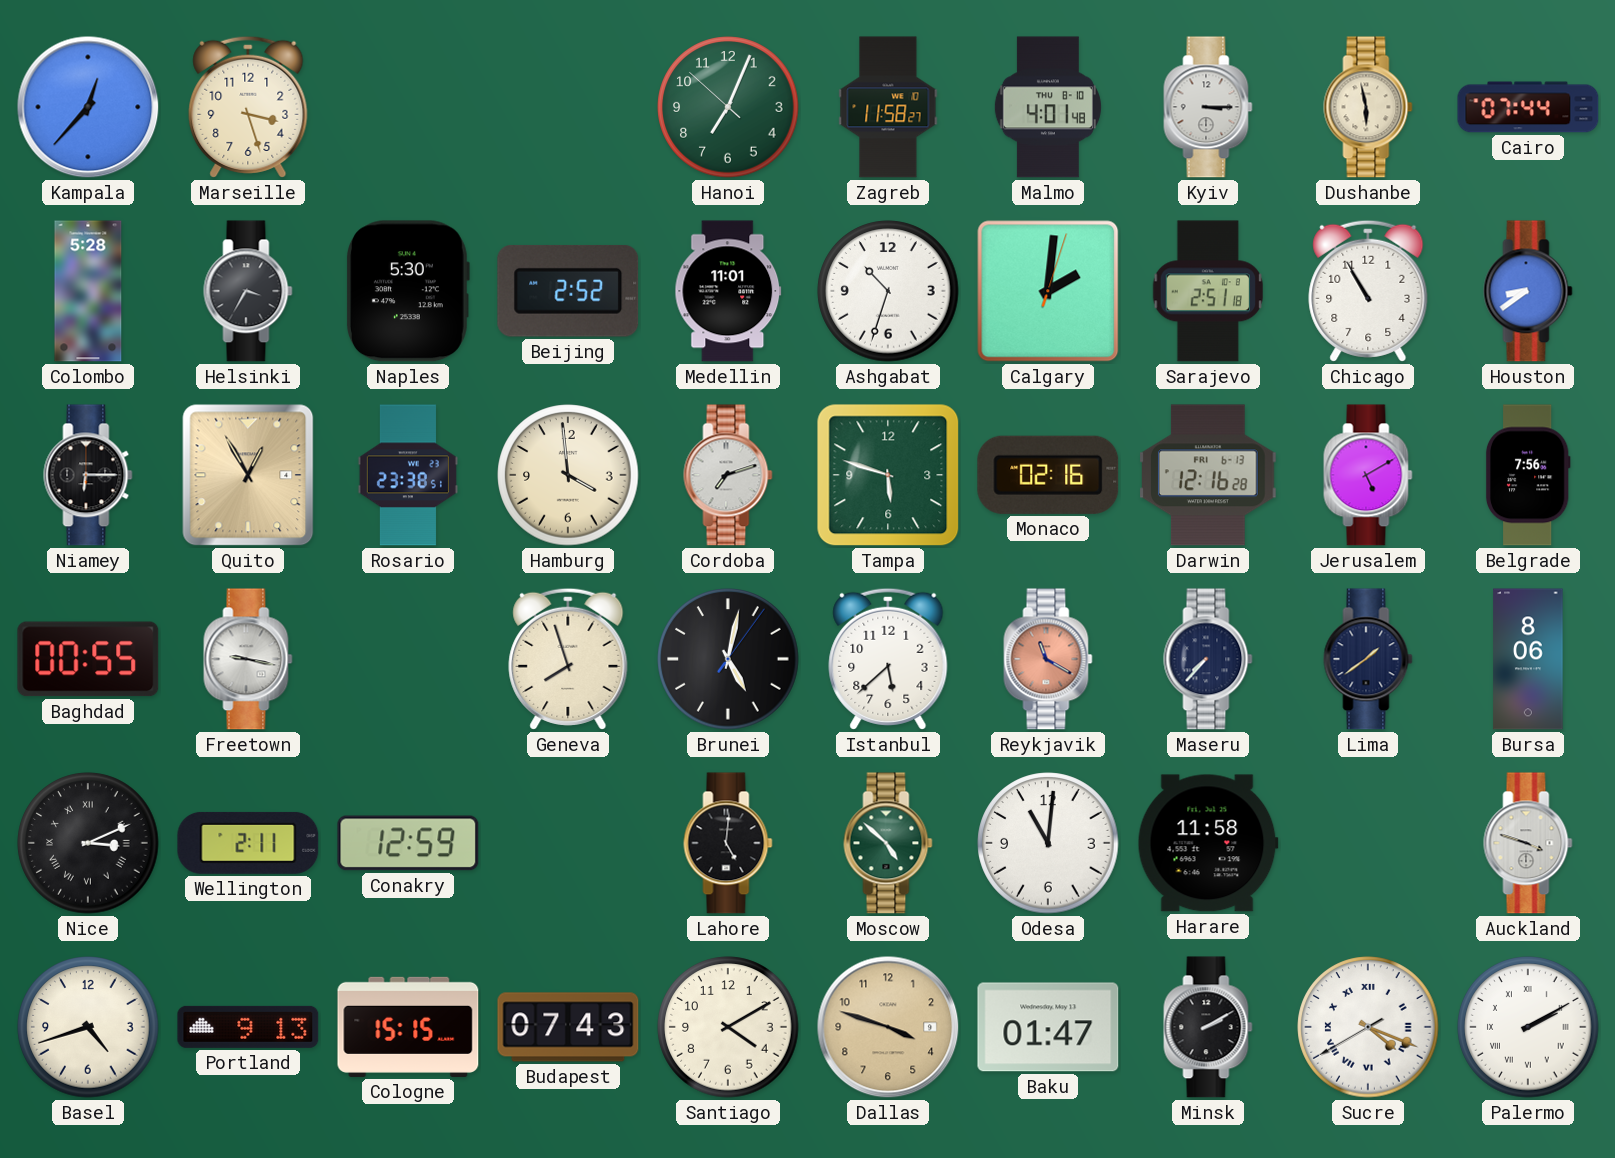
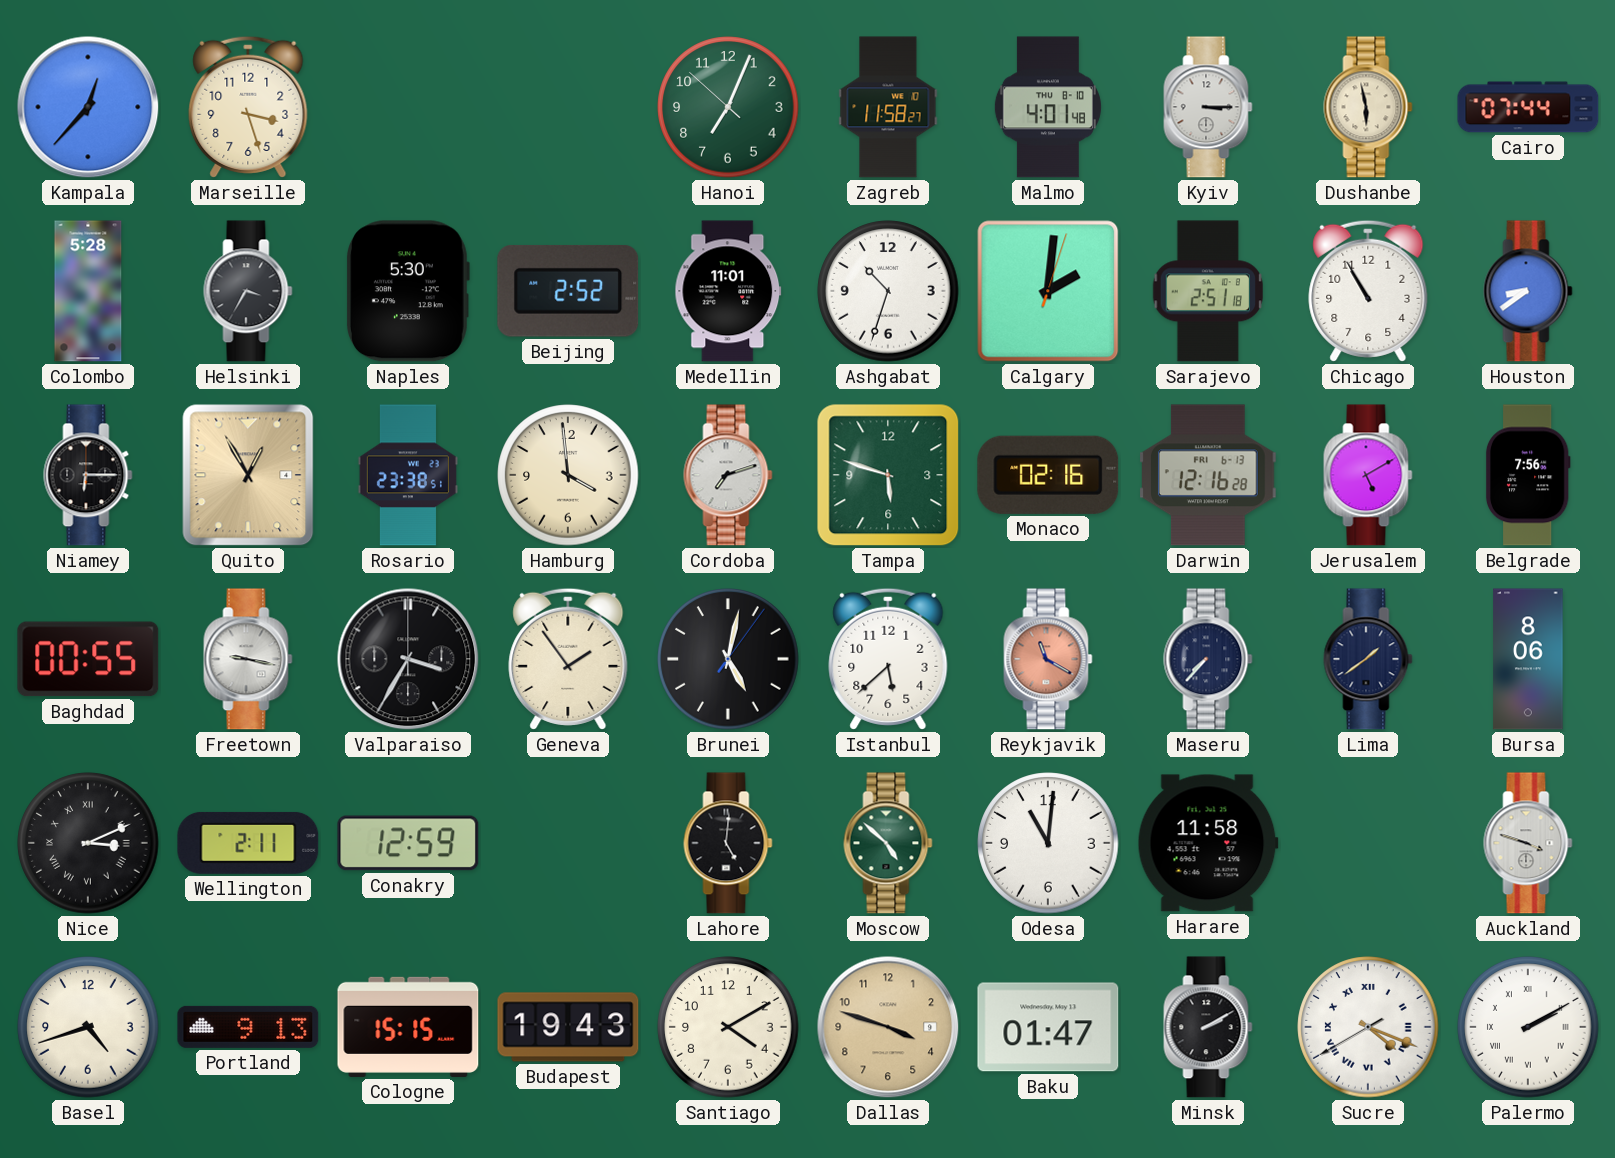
Valparaiso: none -> 3:35 (408, 659)
Geneva: 7:57 -> 1:54 (568, 659)
Budapest: 07:43 -> 19:43 (568, 1027)
